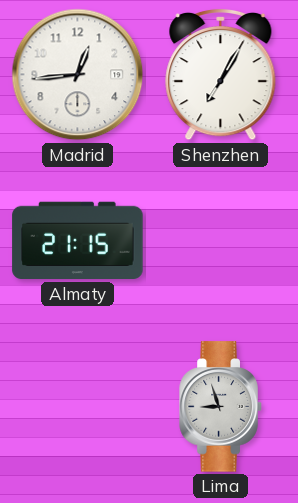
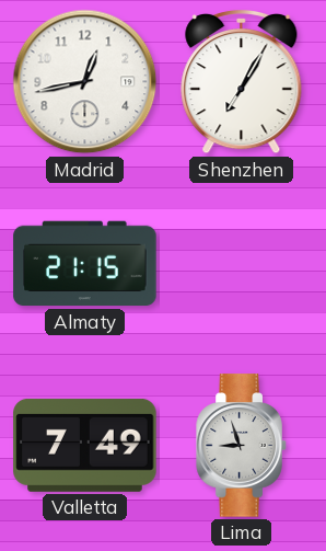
Madrid: 12:44 -> 12:43 (85, 82)
Valletta: none -> 7:49 (85, 445)
